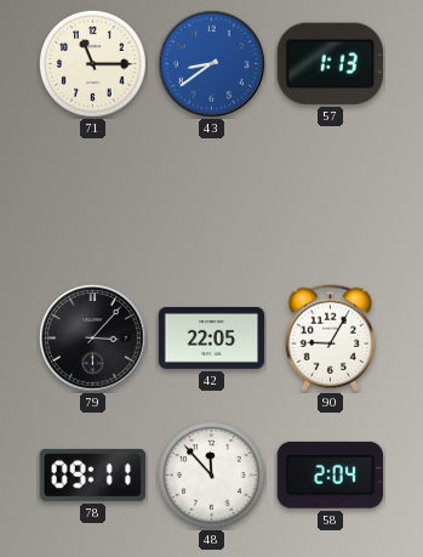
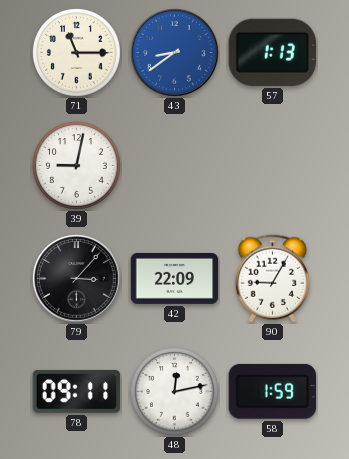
39: none -> 9:02 (77, 166)
42: 22:05 -> 22:09 (175, 278)
48: 11:53 -> 12:13 (175, 392)
58: 2:04 -> 1:59 (272, 391)
